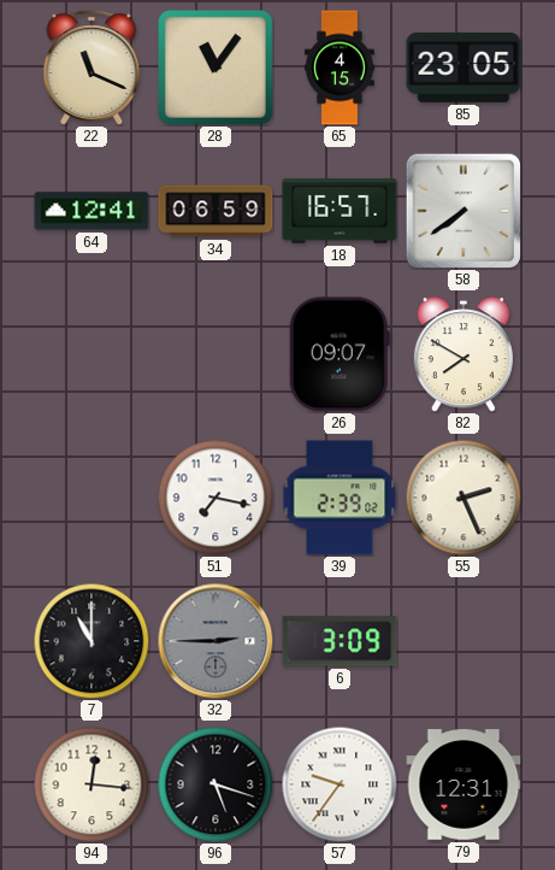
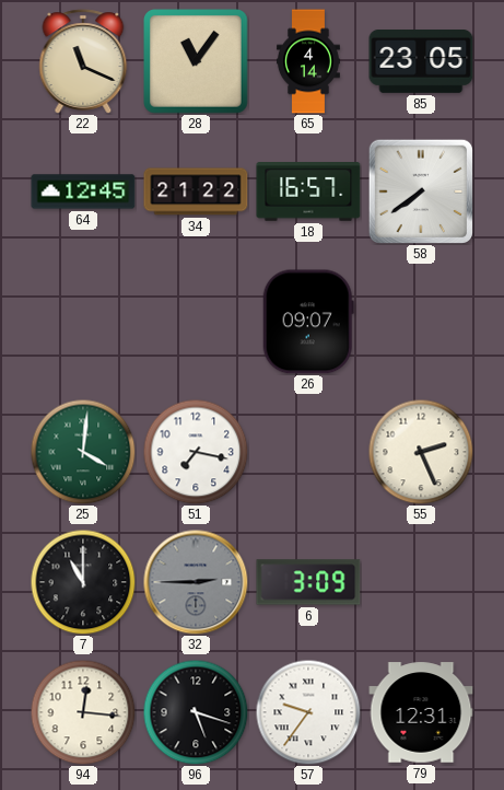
65: 4:15 -> 4:14 (309, 61)
64: 12:41 -> 12:45 (83, 191)
34: 06:59 -> 21:22 (196, 191)
82: 7:50 -> none (464, 354)
25: none -> 4:01 (83, 452)
39: 2:39 -> none (340, 498)
